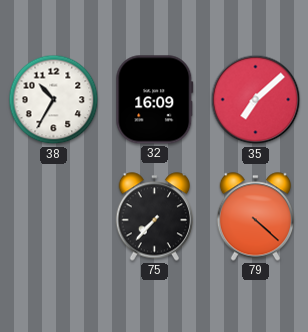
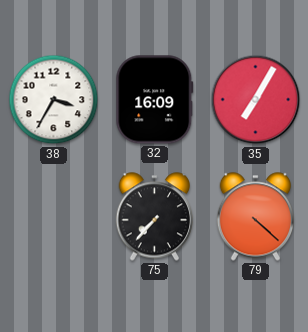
38: 10:35 -> 3:35 (54, 100)
35: 7:08 -> 7:05 (256, 100)
